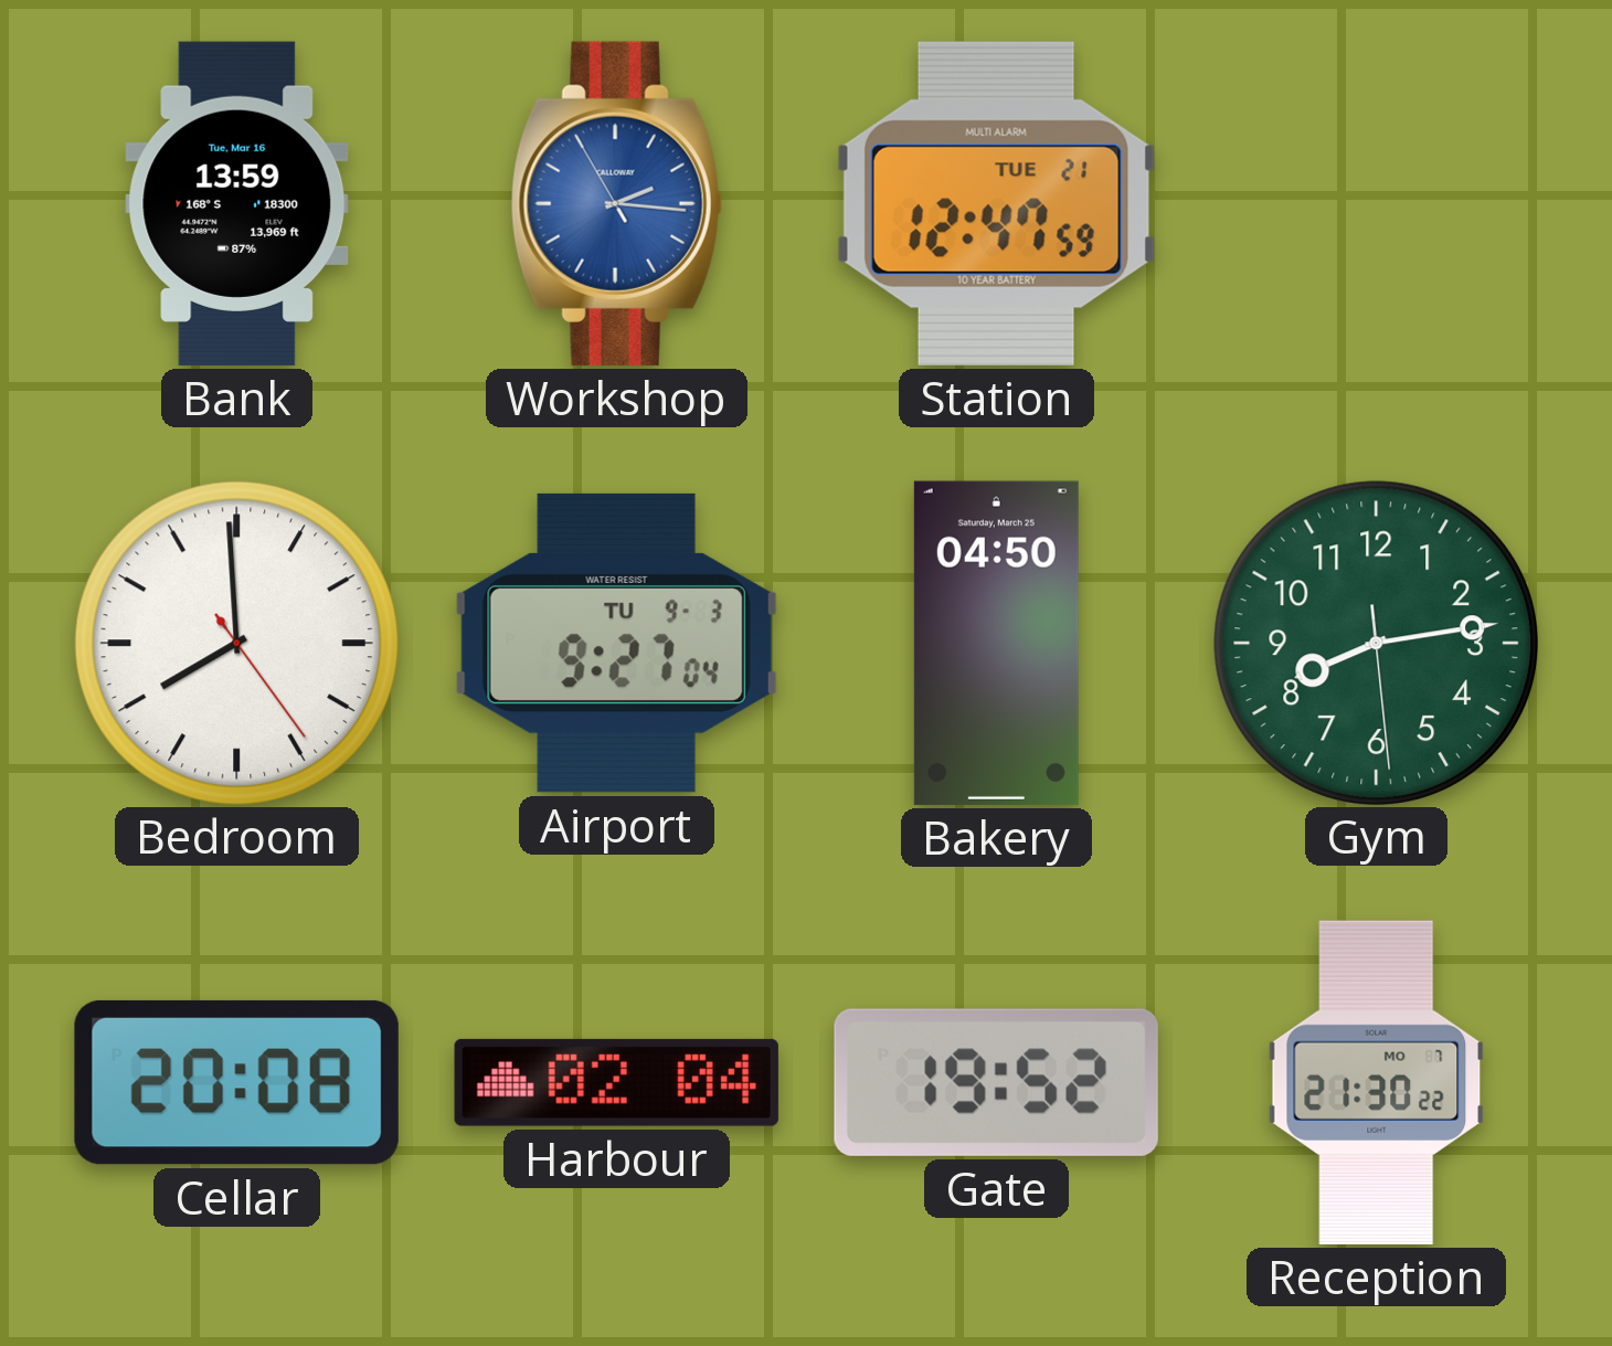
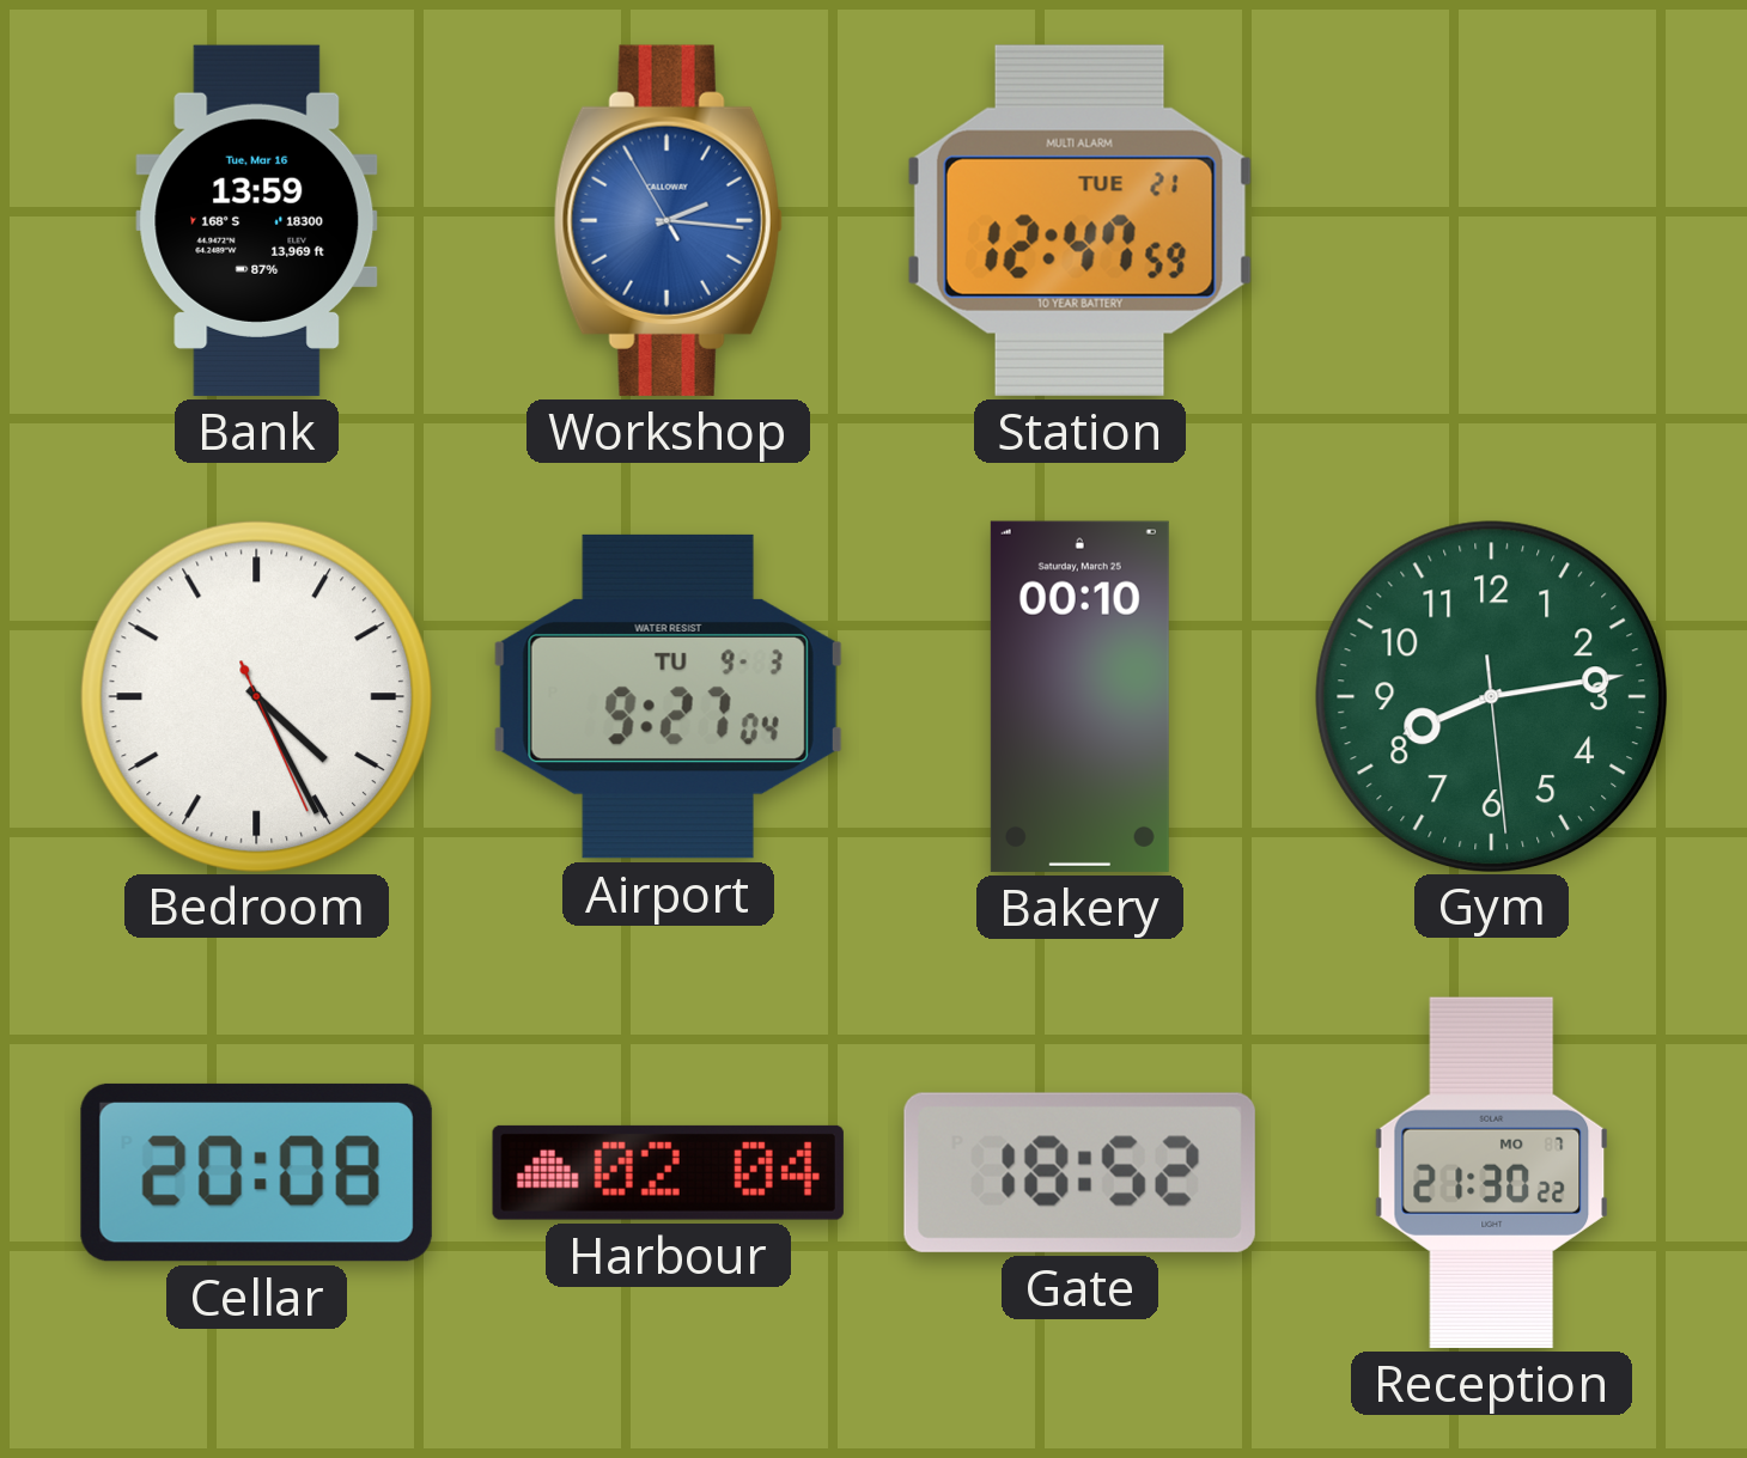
Bedroom: 7:59 -> 4:25 (256, 696)
Bakery: 04:50 -> 00:10 (1079, 696)
Gate: 19:52 -> 18:52 (1079, 1172)
